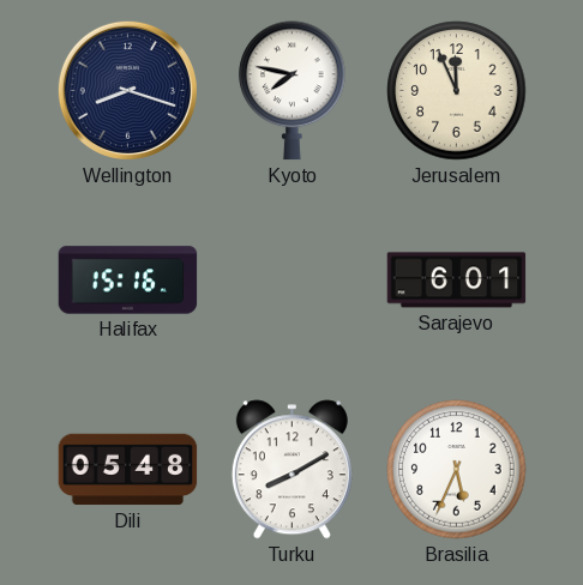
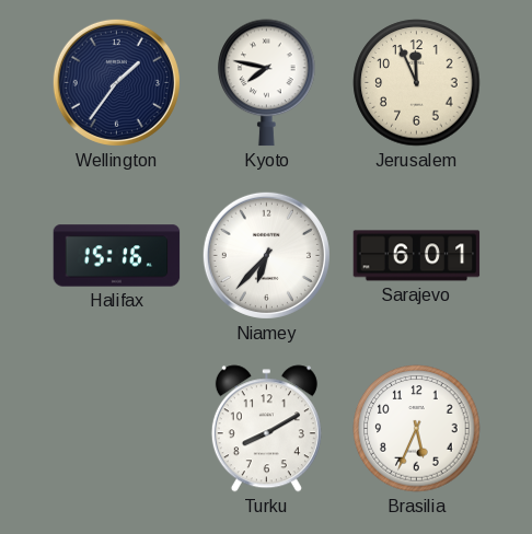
Wellington: 8:18 -> 1:36 (116, 82)
Niamey: none -> 6:37 (266, 255)
Dili: 05:48 -> none (128, 470)
